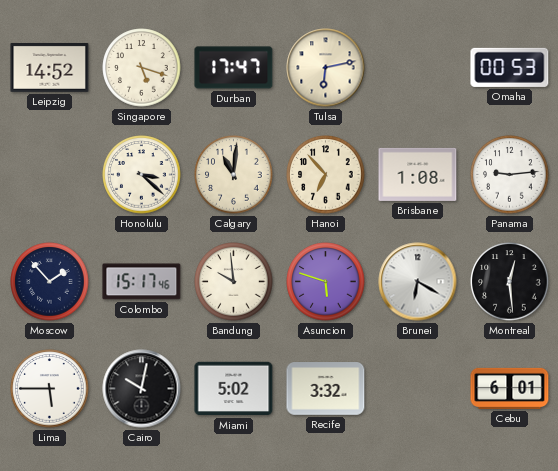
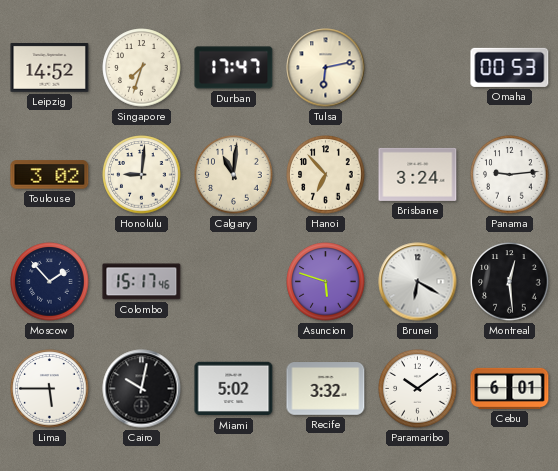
Singapore: 5:18 -> 7:33 (142, 68)
Toulouse: none -> 3:02 (50, 175)
Honolulu: 3:22 -> 9:01 (142, 175)
Brisbane: 1:08 -> 3:24 (418, 174)
Bandung: 9:59 -> none (234, 282)
Paramaribo: none -> 10:09 (418, 389)
